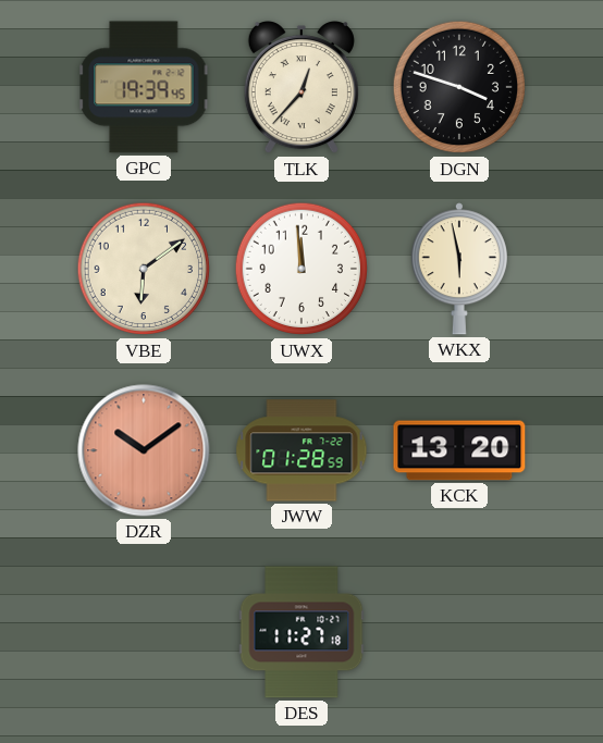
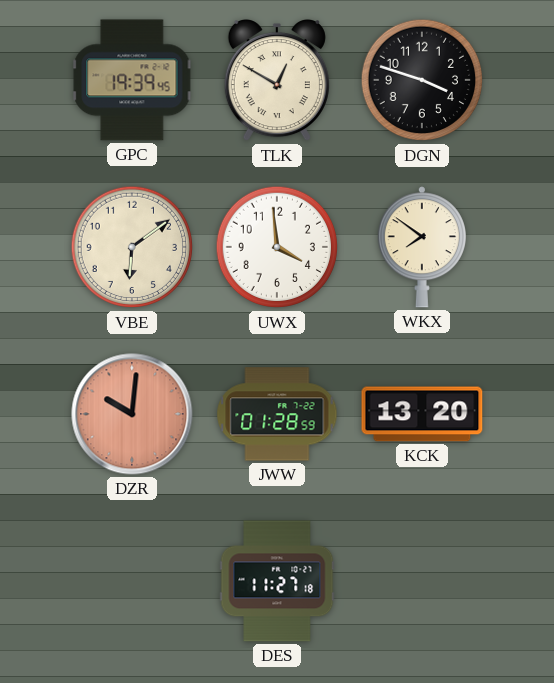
TLK: 12:37 -> 12:50 (277, 81)
UWX: 11:59 -> 3:59 (277, 247)
WKX: 5:58 -> 7:51 (422, 247)
DZR: 10:09 -> 10:01 (132, 414)
